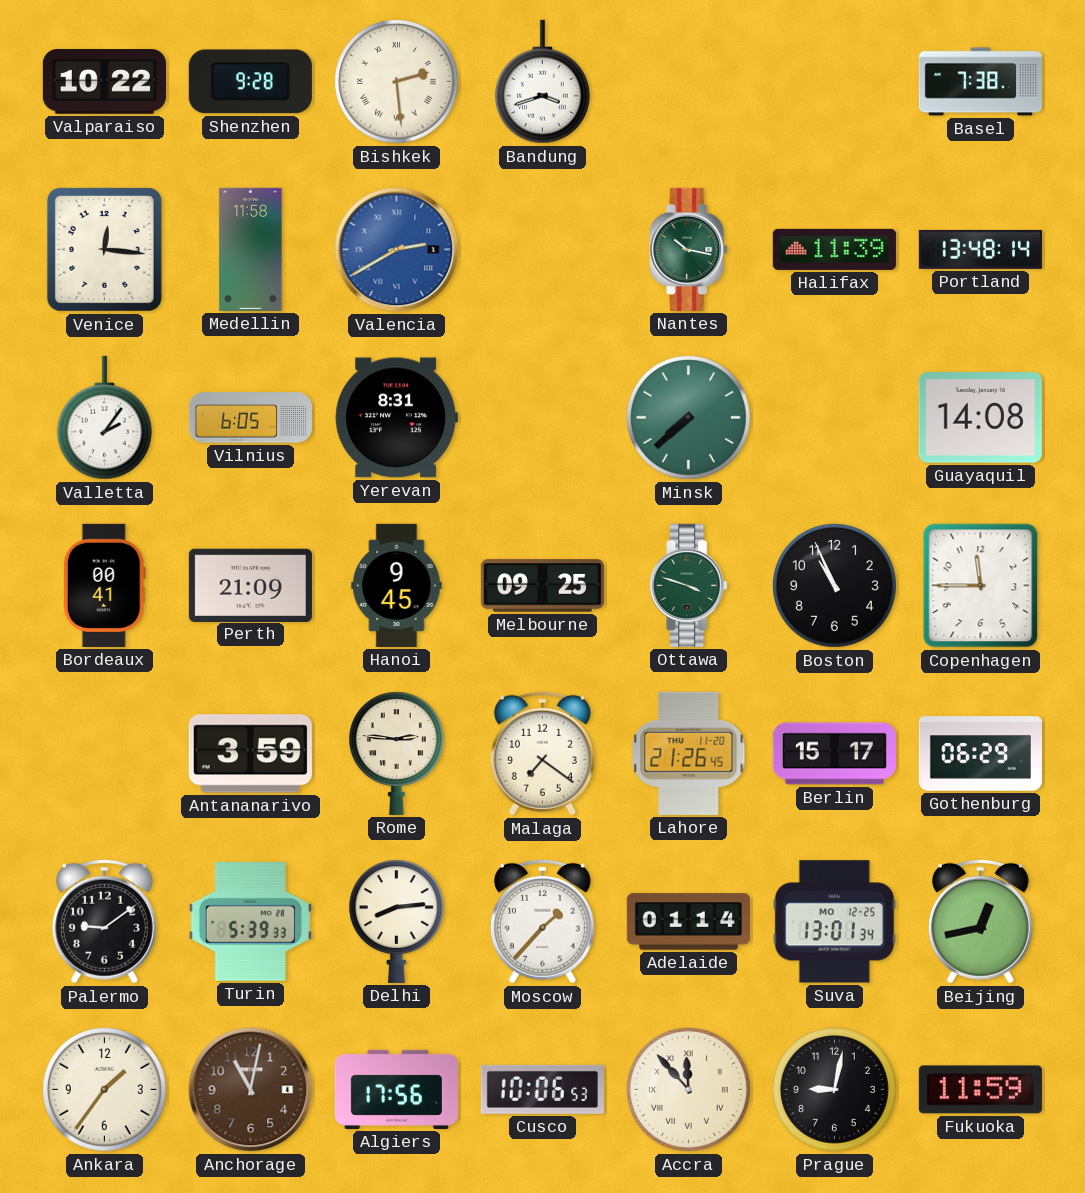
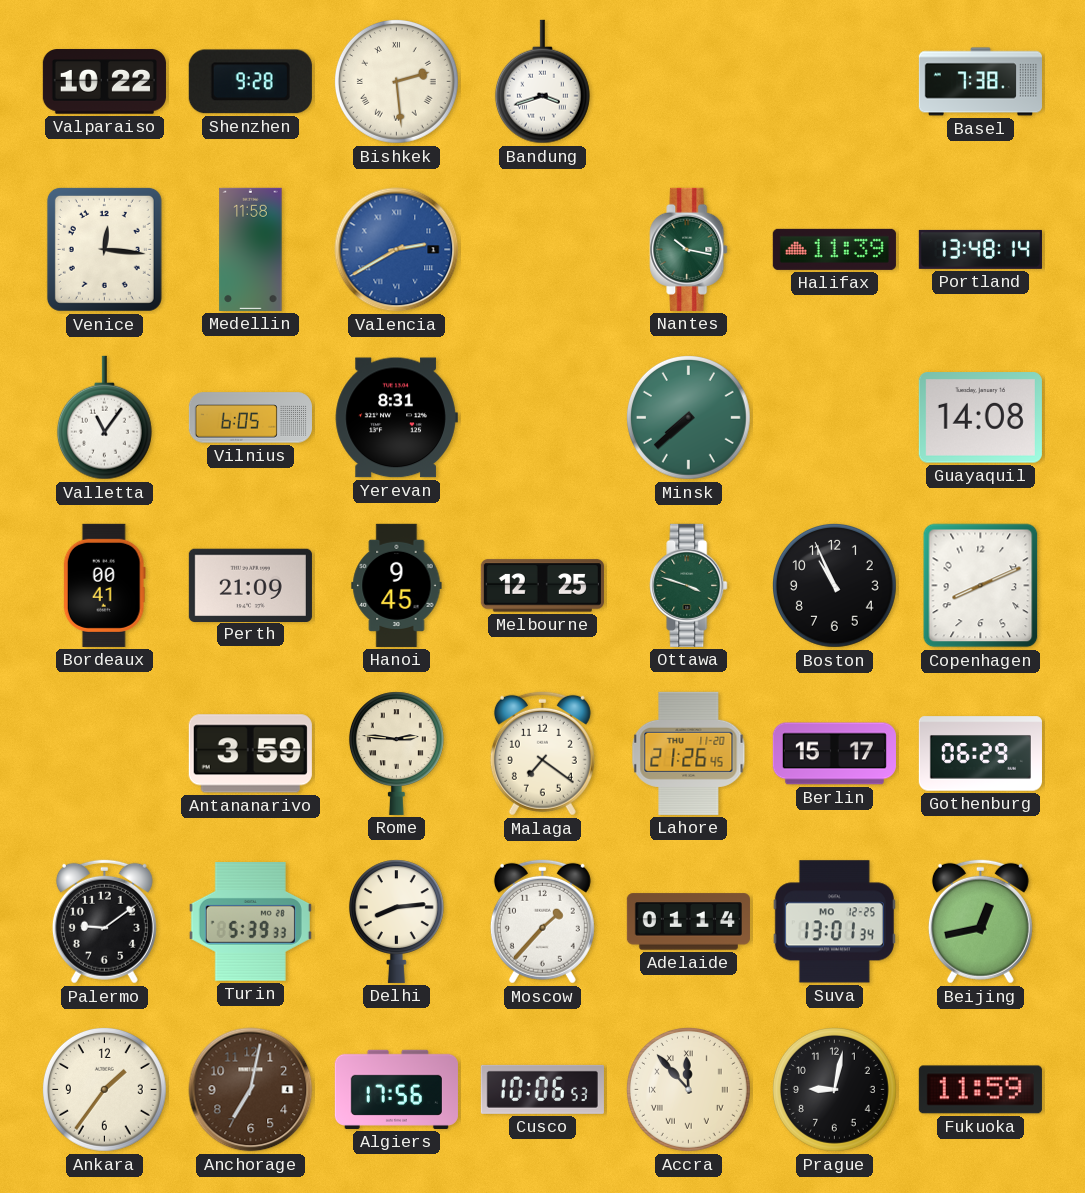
Valletta: 2:06 -> 11:06 (104, 418)
Melbourne: 09:25 -> 12:25 (542, 586)
Copenhagen: 11:45 -> 8:11 (981, 586)
Anchorage: 11:02 -> 7:02 (251, 1090)
